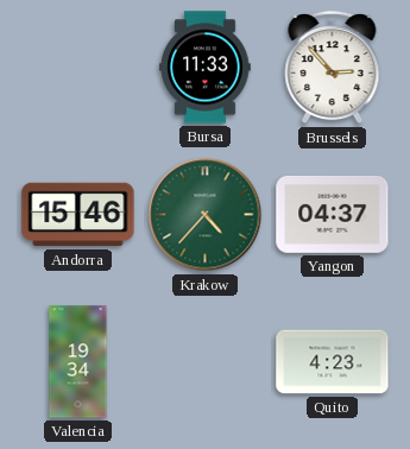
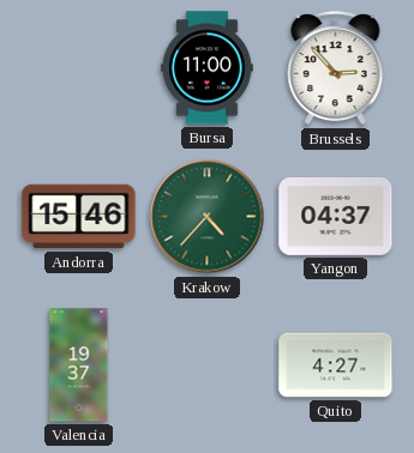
Bursa: 11:33 -> 11:00 (208, 68)
Valencia: 19:34 -> 19:37 (79, 366)
Quito: 4:23 -> 4:27 (336, 366)
